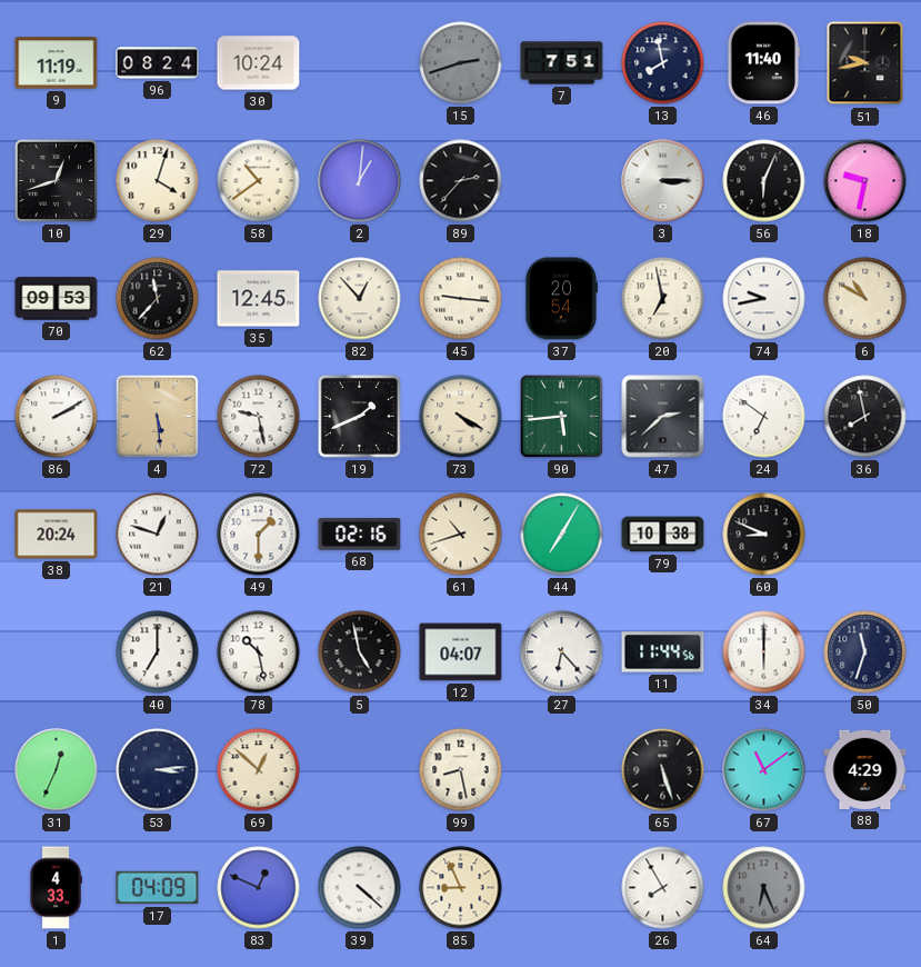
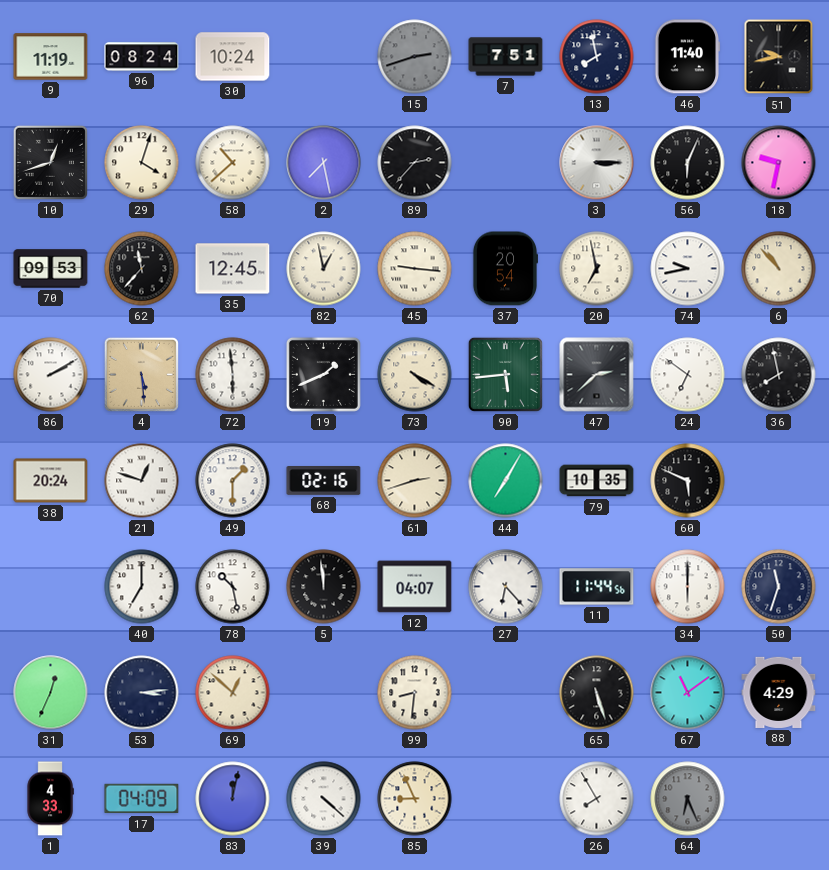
58: 10:39 -> 10:38 (233, 163)
2: 1:01 -> 7:28 (324, 163)
82: 12:53 -> 12:58 (324, 269)
6: 10:50 -> 10:53 (779, 269)
72: 9:28 -> 5:59 (233, 375)
61: 10:42 -> 2:42 (415, 481)
79: 10:38 -> 10:35 (597, 481)
60: 8:49 -> 5:49 (688, 481)
5: 4:58 -> 11:59 (324, 587)
99: 8:28 -> 8:31 (415, 693)
83: 12:49 -> 12:02 (233, 799)
